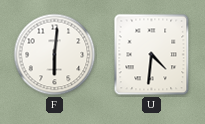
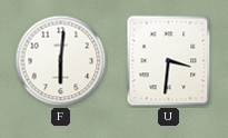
U: 4:31 -> 3:31 (169, 61)
